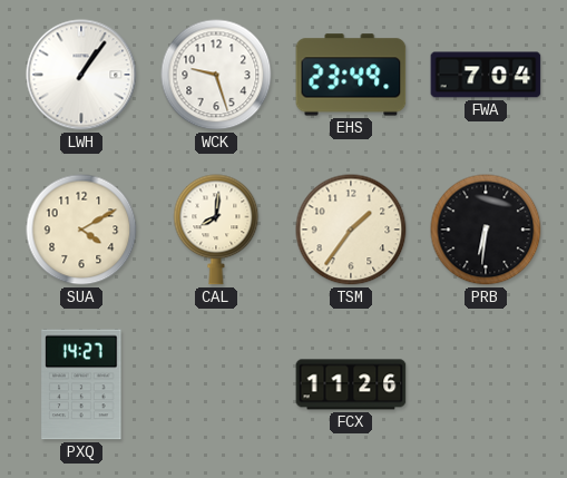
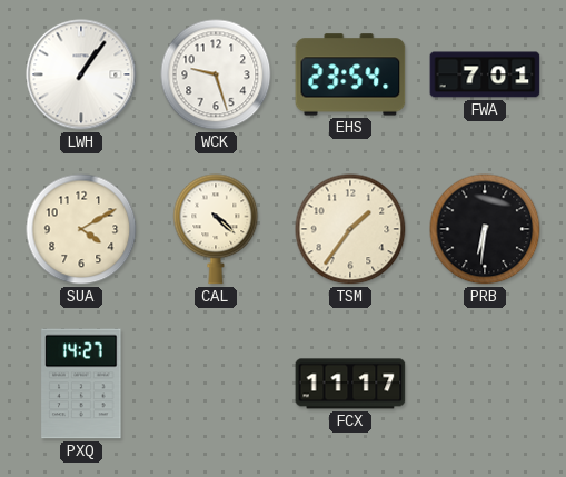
EHS: 23:49 -> 23:54 (350, 74)
FWA: 7:04 -> 7:01 (485, 74)
CAL: 8:01 -> 4:22 (216, 229)
FCX: 11:26 -> 11:17 (350, 384)
